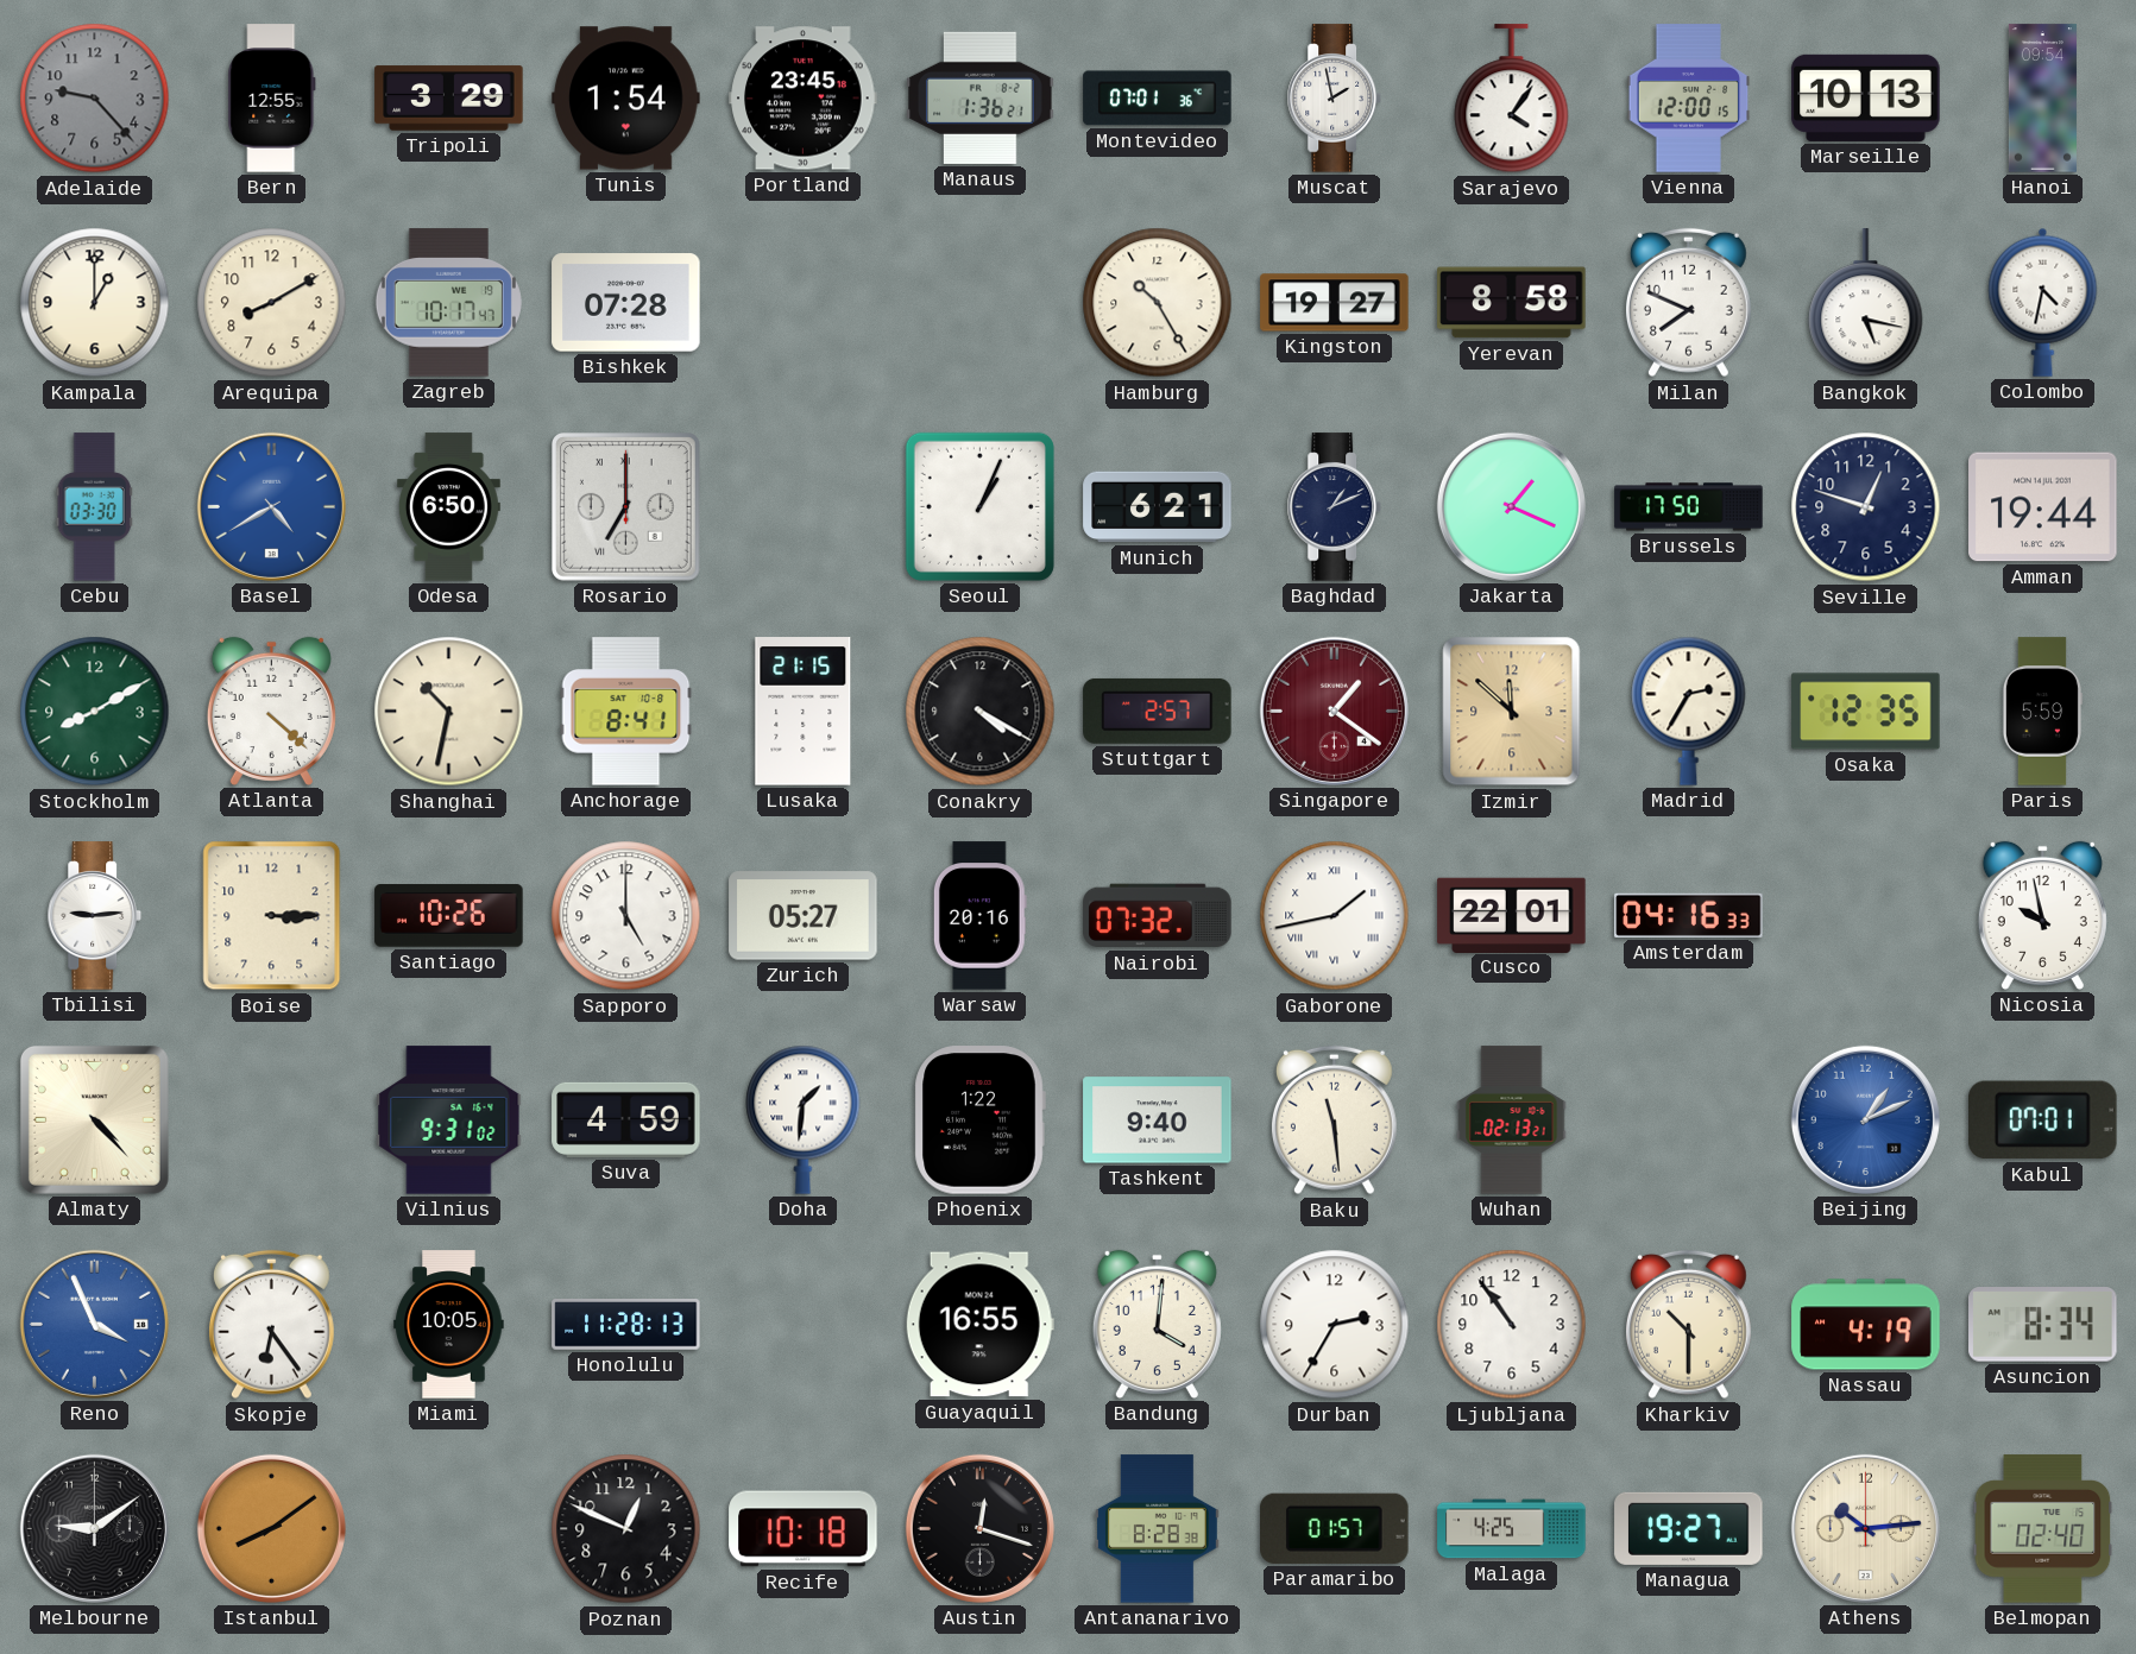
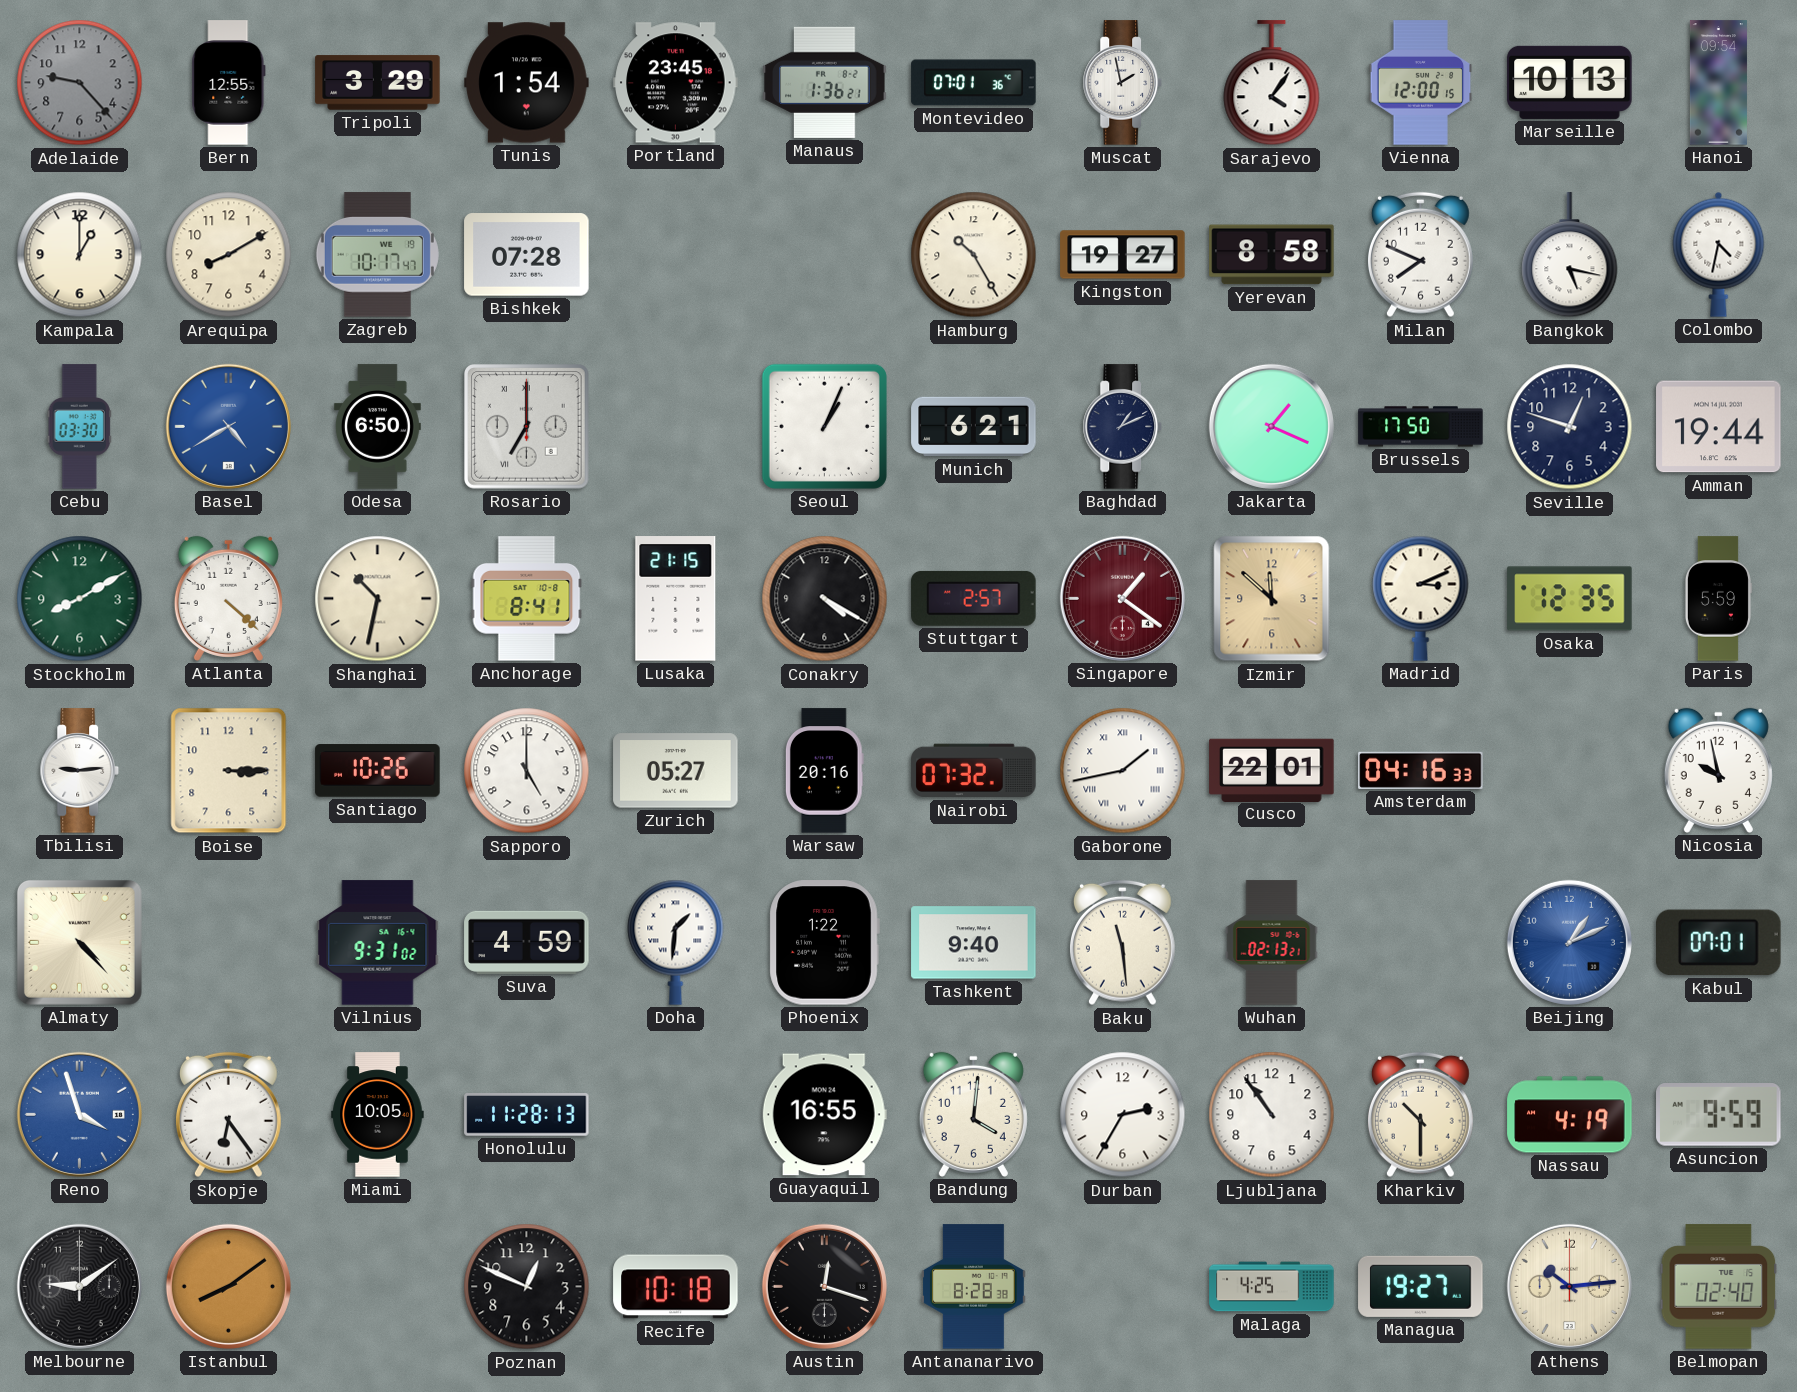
Madrid: 2:35 -> 3:11 (1421, 598)
Reno: 3:56 -> 3:57 (79, 1114)
Asuncion: 8:34 -> 9:59 (1719, 1115)
Paramaribo: 01:57 -> none (1335, 1528)
